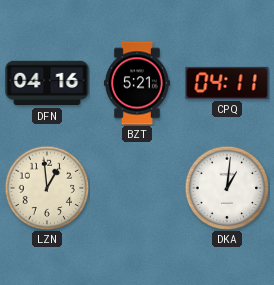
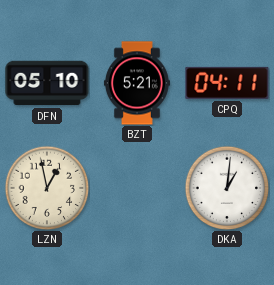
DFN: 04:16 -> 05:10 (47, 83)
LZN: 12:59 -> 12:58 (47, 188)
